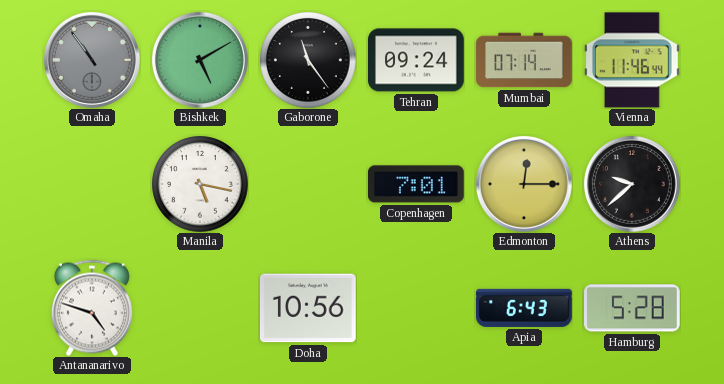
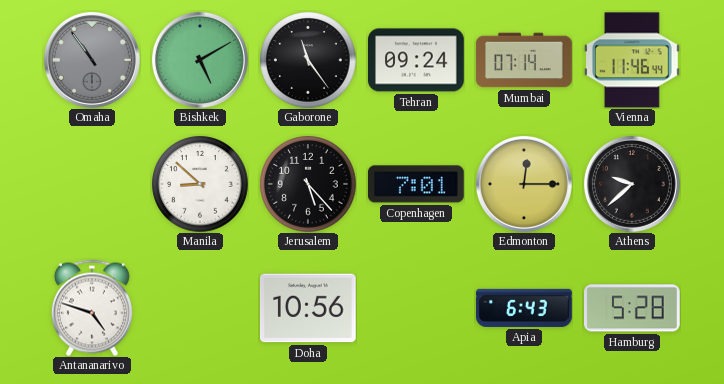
Manila: 5:17 -> 8:52 (200, 184)
Jerusalem: none -> 5:23 (308, 184)
